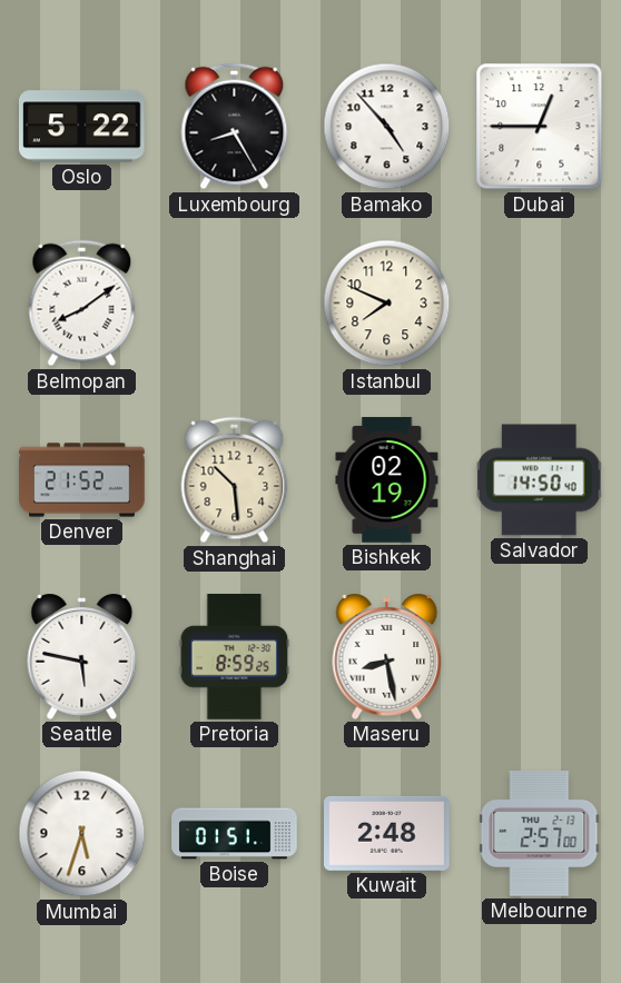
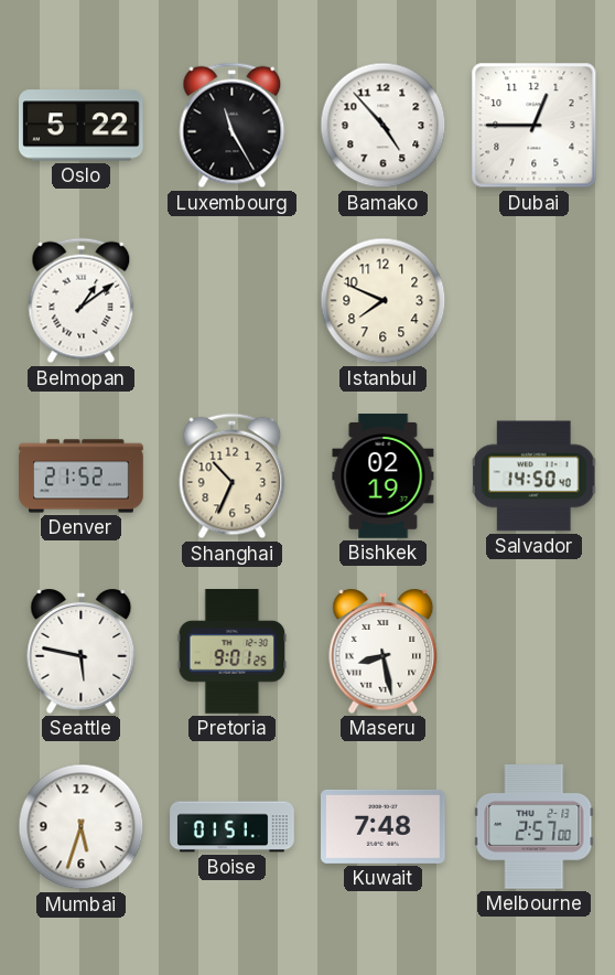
Luxembourg: 8:25 -> 11:25 (233, 126)
Belmopan: 8:09 -> 1:09 (82, 301)
Shanghai: 10:29 -> 10:34 (233, 476)
Pretoria: 8:59 -> 9:01 (233, 652)
Kuwait: 2:48 -> 7:48 (384, 826)
